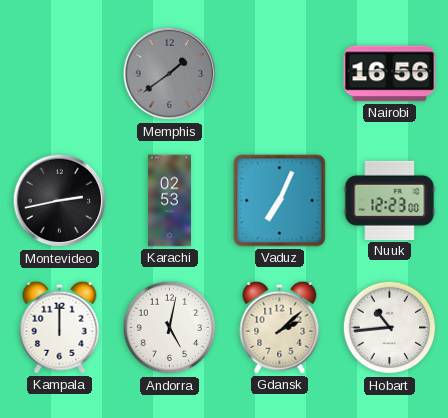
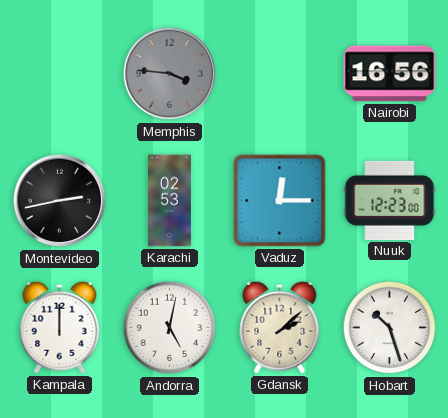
Memphis: 1:39 -> 3:46 (170, 74)
Vaduz: 7:04 -> 12:15 (280, 201)
Hobart: 10:44 -> 10:27 (390, 328)
